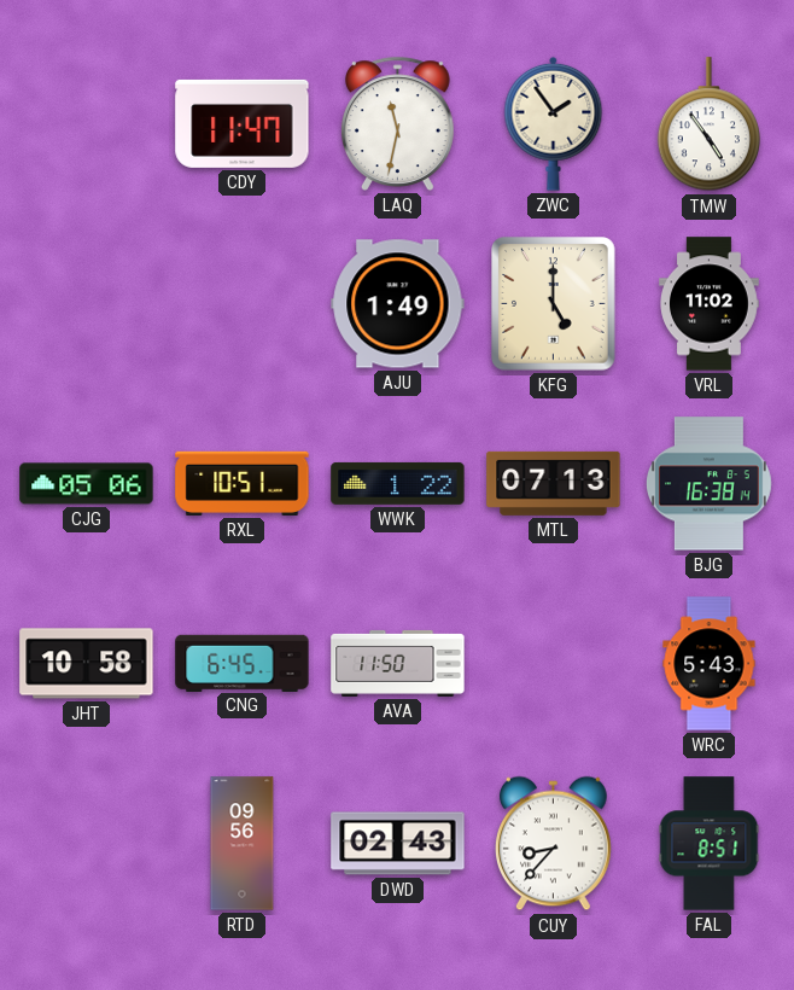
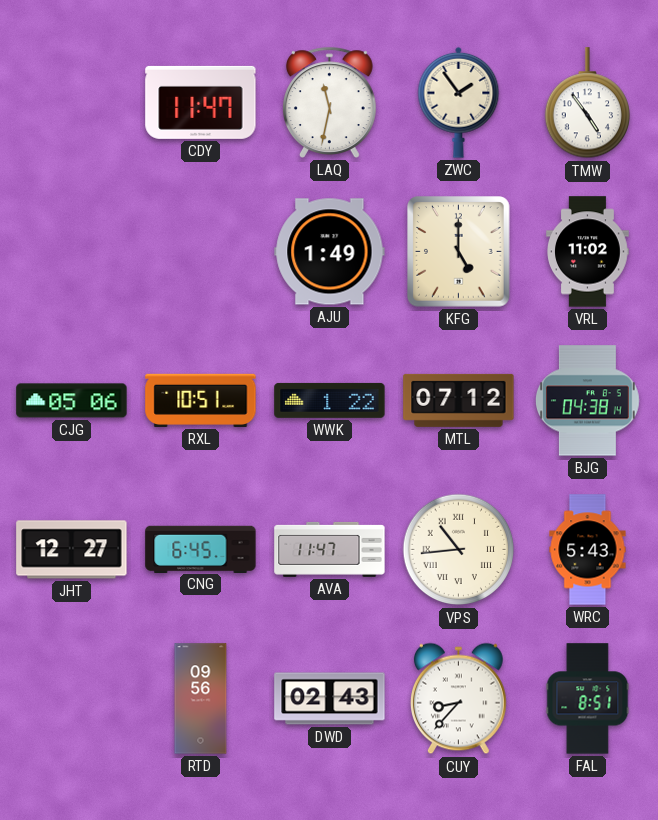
MTL: 07:13 -> 07:12 (459, 400)
BJG: 16:38 -> 04:38 (588, 401)
JHT: 10:58 -> 12:27 (72, 550)
AVA: 11:50 -> 11:47 (330, 549)
VPS: none -> 10:44 (459, 550)
